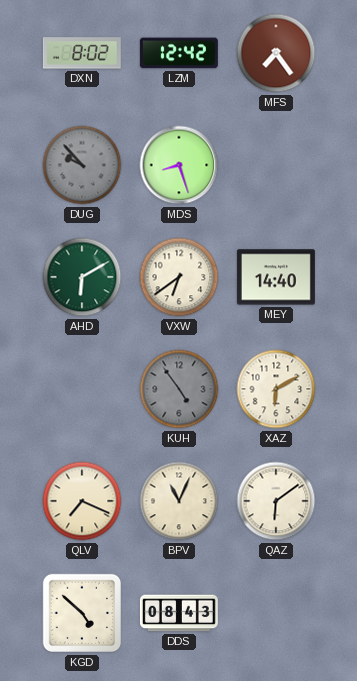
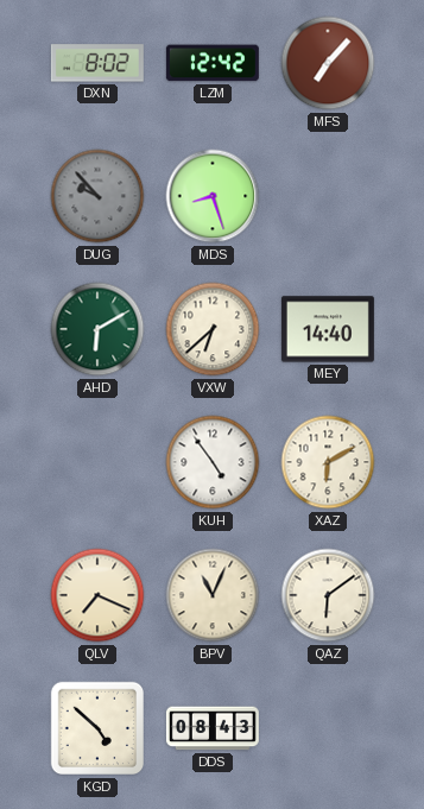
MFS: 7:24 -> 7:07 (328, 63)
VXW: 6:39 -> 6:38 (213, 329)
KUH dial: grey -> white (213, 462)
